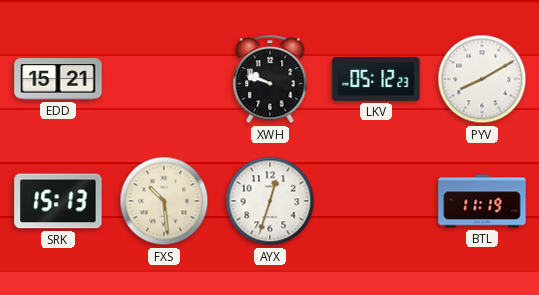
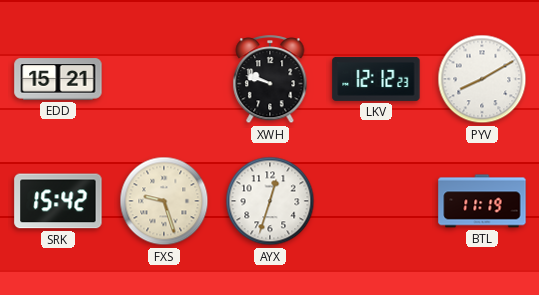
LKV: 05:12 -> 12:12 (376, 79)
SRK: 15:13 -> 15:42 (58, 201)
FXS: 10:29 -> 9:27 (164, 201)
